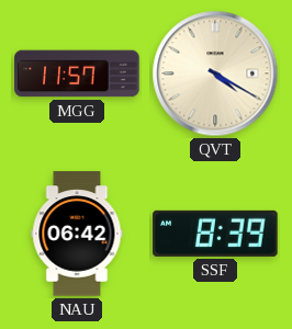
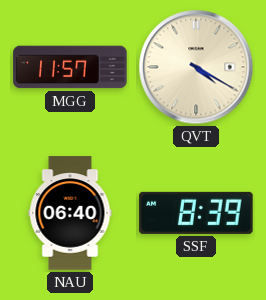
NAU: 06:42 -> 06:40 (70, 213)
